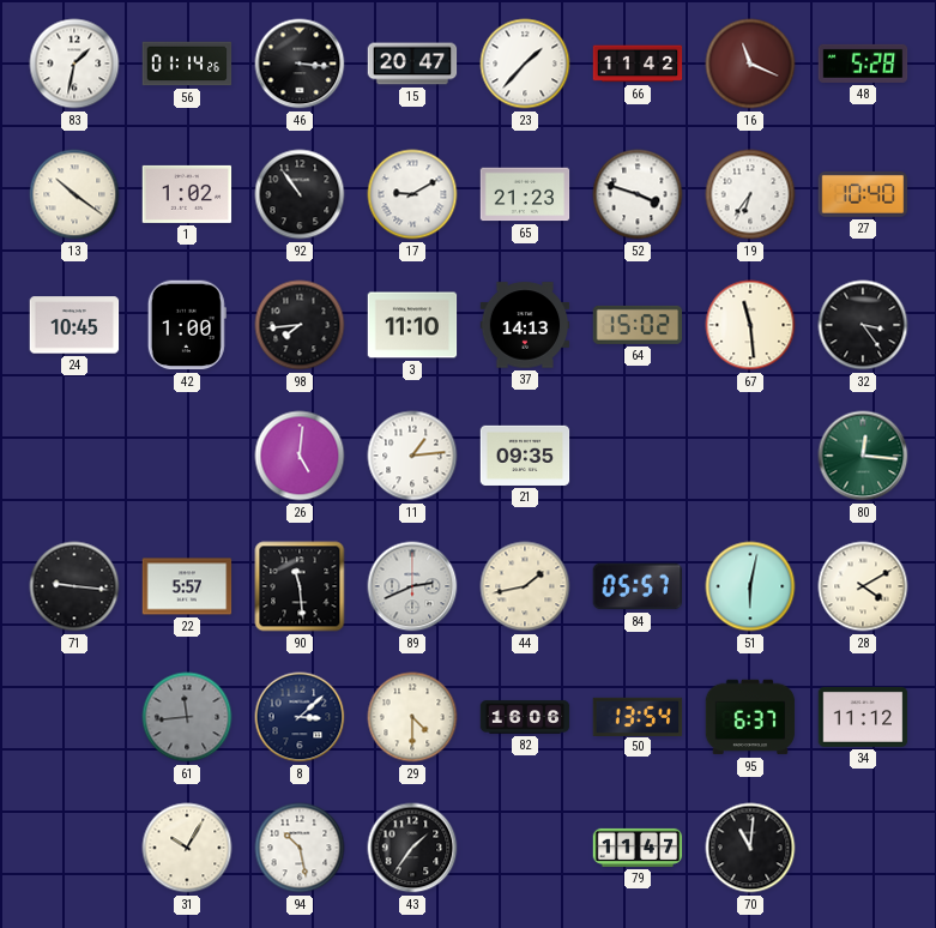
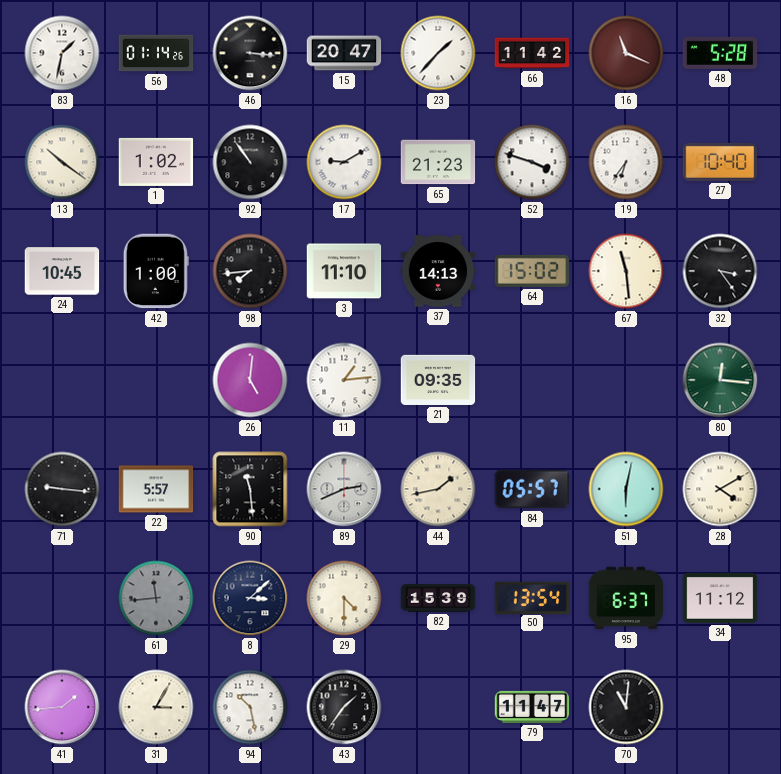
82: 16:06 -> 15:39 (438, 598)
41: none -> 1:44 (62, 707)
31: 10:05 -> 3:05 (156, 707)
